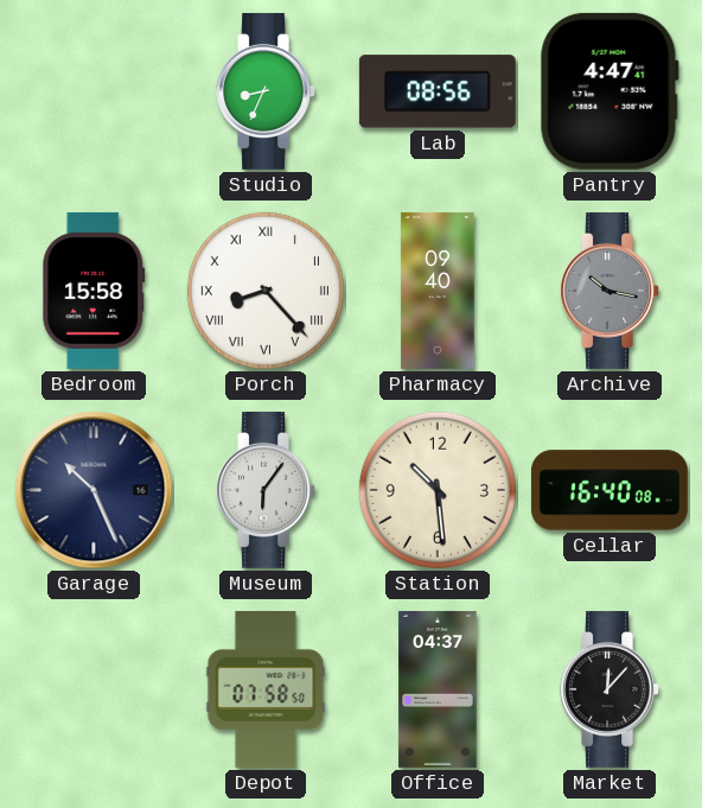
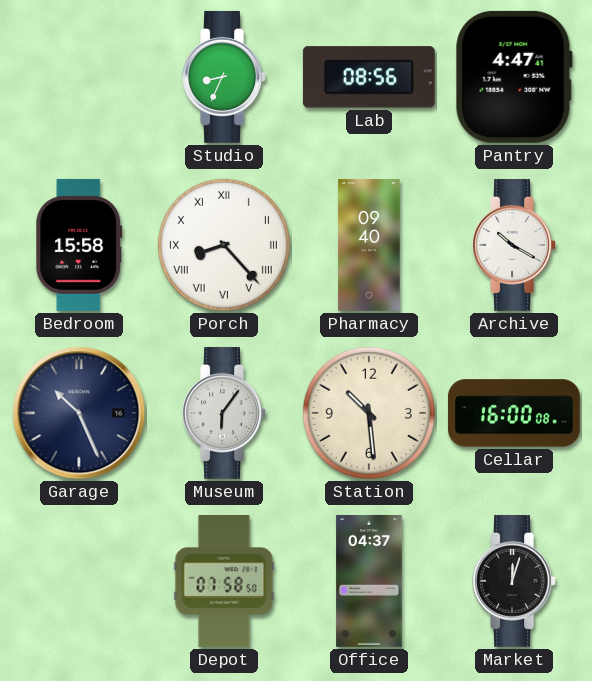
Archive: 10:17 -> 10:20 (514, 245)
Archive dial: grey -> white (514, 245)
Cellar: 16:40 -> 16:00 (514, 413)
Market: 12:07 -> 12:03 (514, 581)
